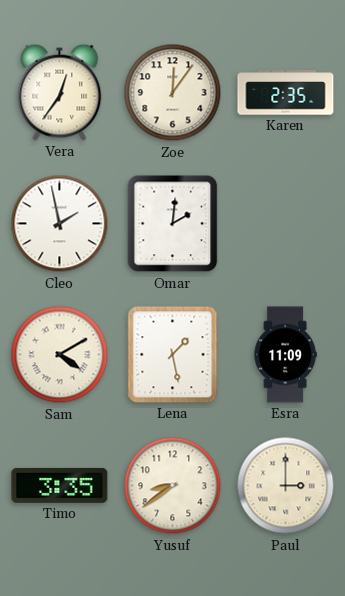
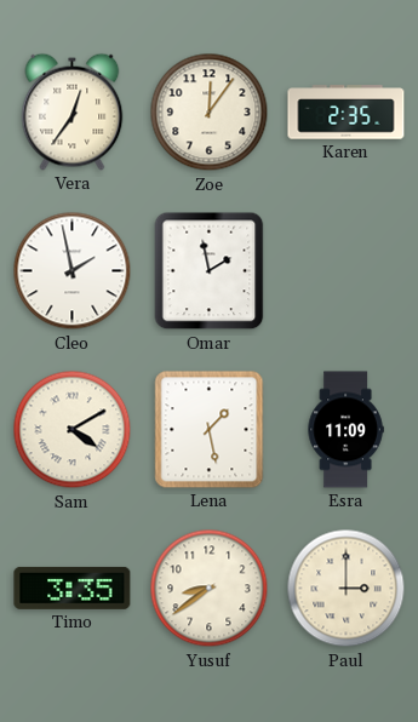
Omar: 2:01 -> 1:58 (210, 271)
